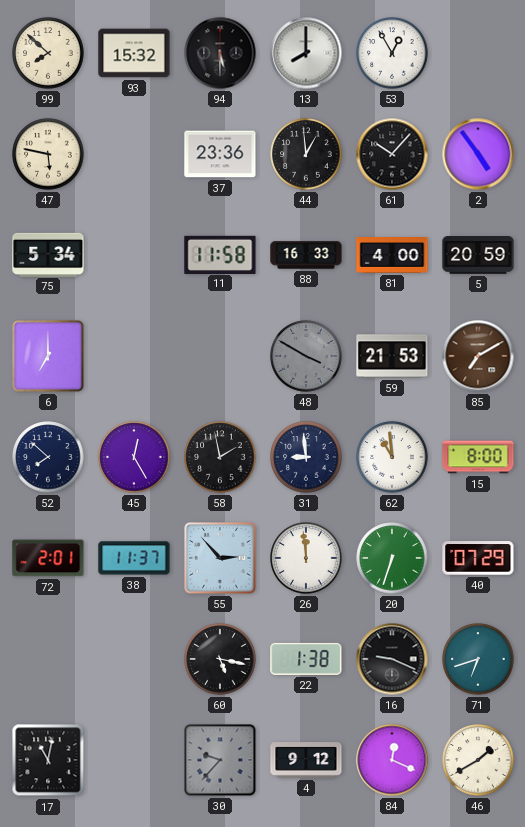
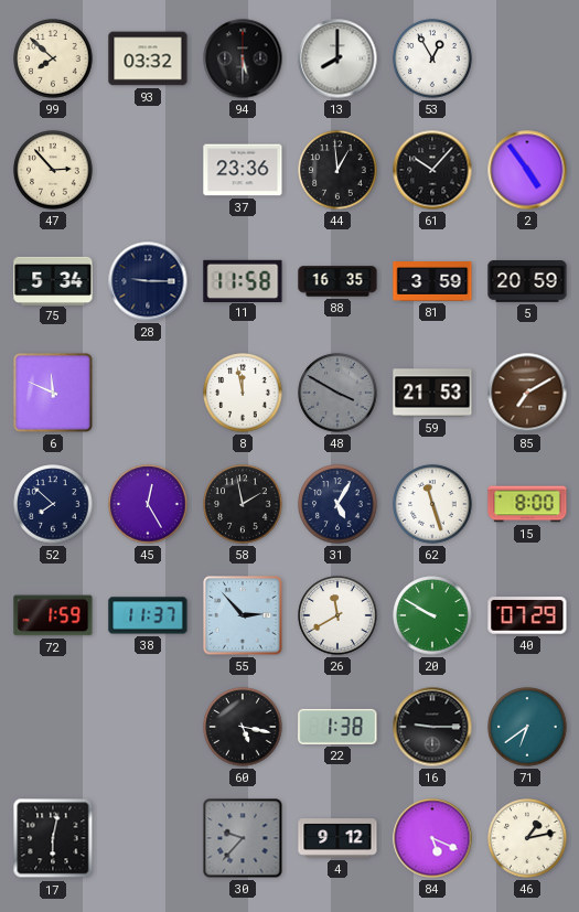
93: 15:32 -> 03:32 (148, 58)
47: 5:47 -> 2:53 (53, 170)
28: none -> 9:15 (148, 281)
88: 16:33 -> 16:35 (337, 281)
81: 4:00 -> 3:59 (432, 282)
6: 7:00 -> 11:49 (53, 393)
8: none -> 11:58 (243, 393)
31: 8:59 -> 5:05 (337, 504)
62: 10:59 -> 11:27 (432, 504)
72: 2:01 -> 1:59 (53, 615)
26: 11:59 -> 11:40 (337, 615)
20: 6:33 -> 9:50 (432, 615)
16: 9:19 -> 9:15 (432, 727)
71: 6:42 -> 6:39 (527, 727)
17: 11:02 -> 6:02 (53, 838)
84: 12:19 -> 5:19 (432, 838)
46: 1:40 -> 1:13 (527, 838)
